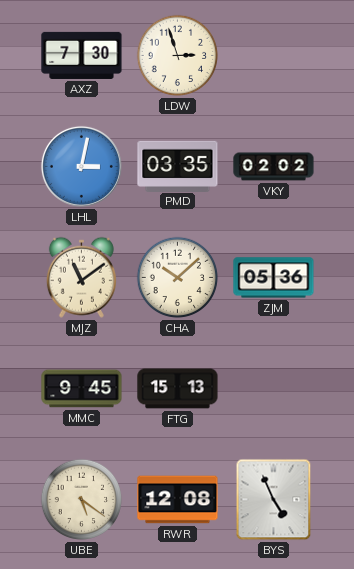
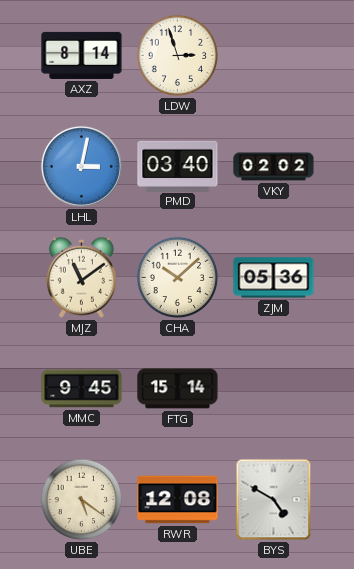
AXZ: 7:30 -> 8:14 (82, 55)
PMD: 03:35 -> 03:40 (178, 166)
FTG: 15:13 -> 15:14 (178, 389)
BYS: 4:56 -> 4:50 (274, 500)
